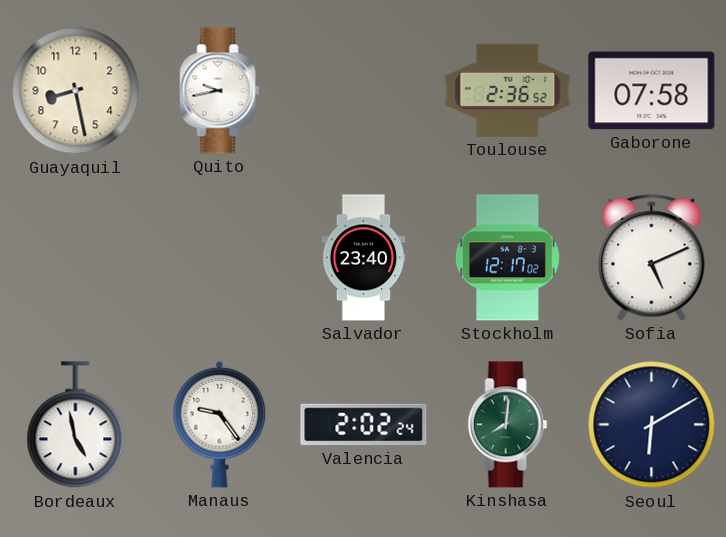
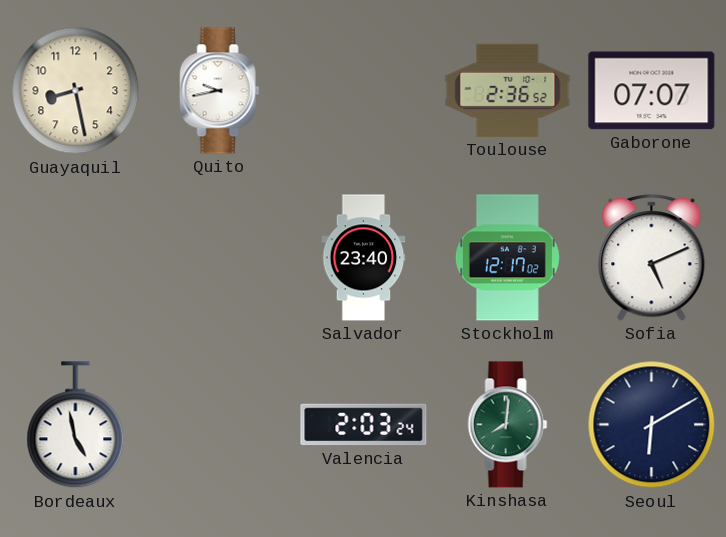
Gaborone: 07:58 -> 07:07 (652, 91)
Manaus: 9:24 -> none (220, 424)
Valencia: 2:02 -> 2:03 (364, 425)
